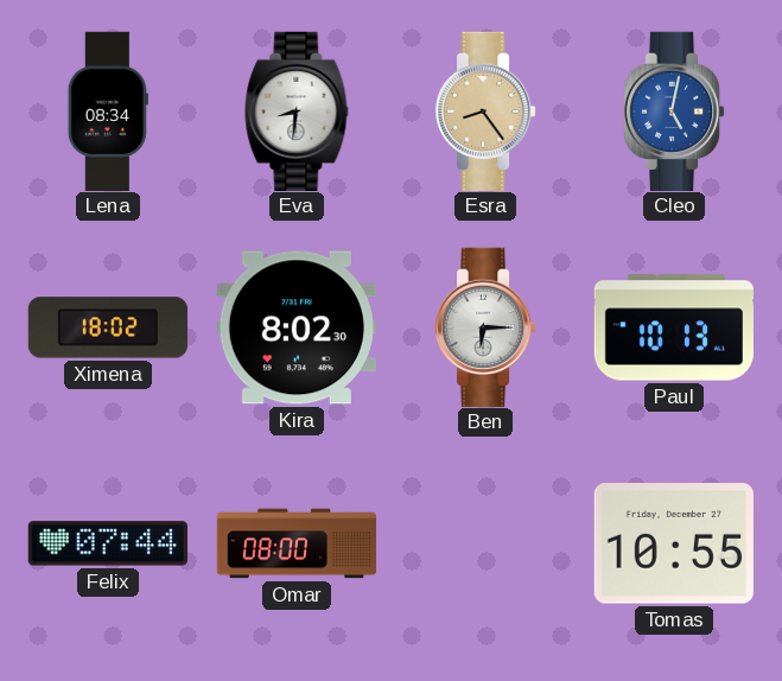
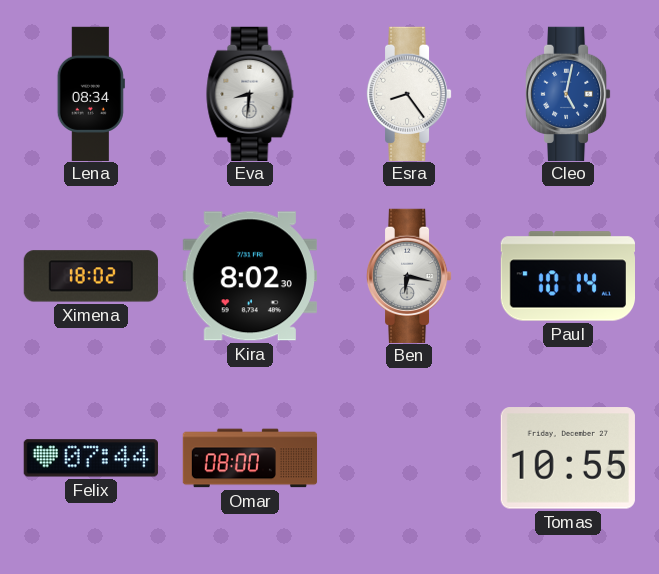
Esra dial: champagne -> white (409, 93)
Ben: 6:15 -> 6:17 (409, 275)
Paul: 10:13 -> 10:14 (567, 276)
